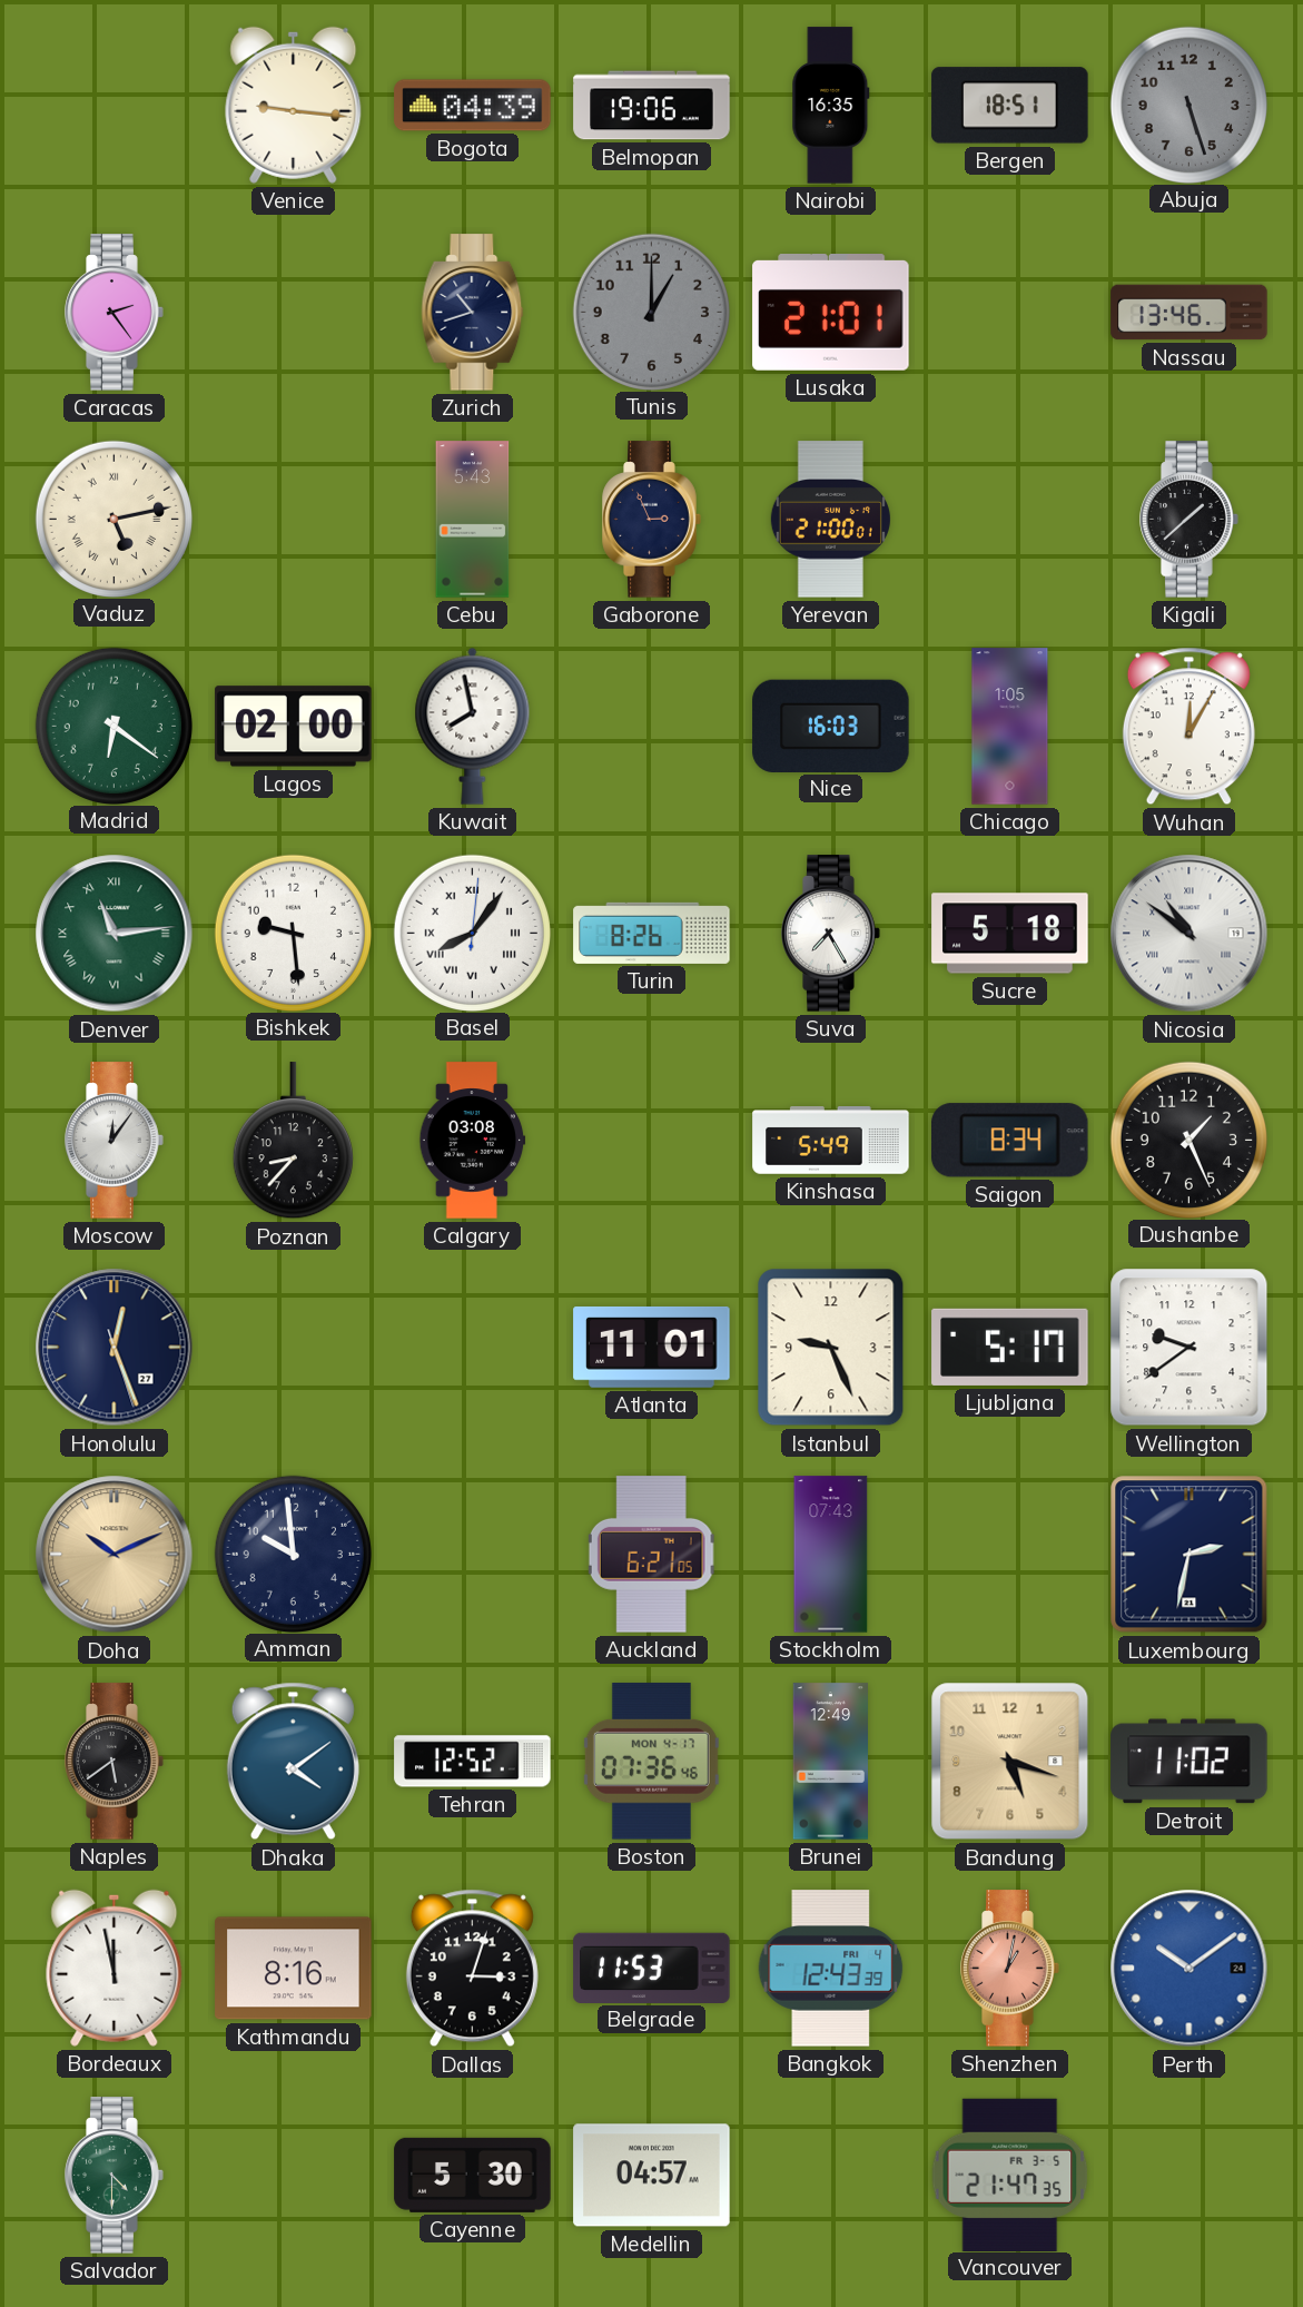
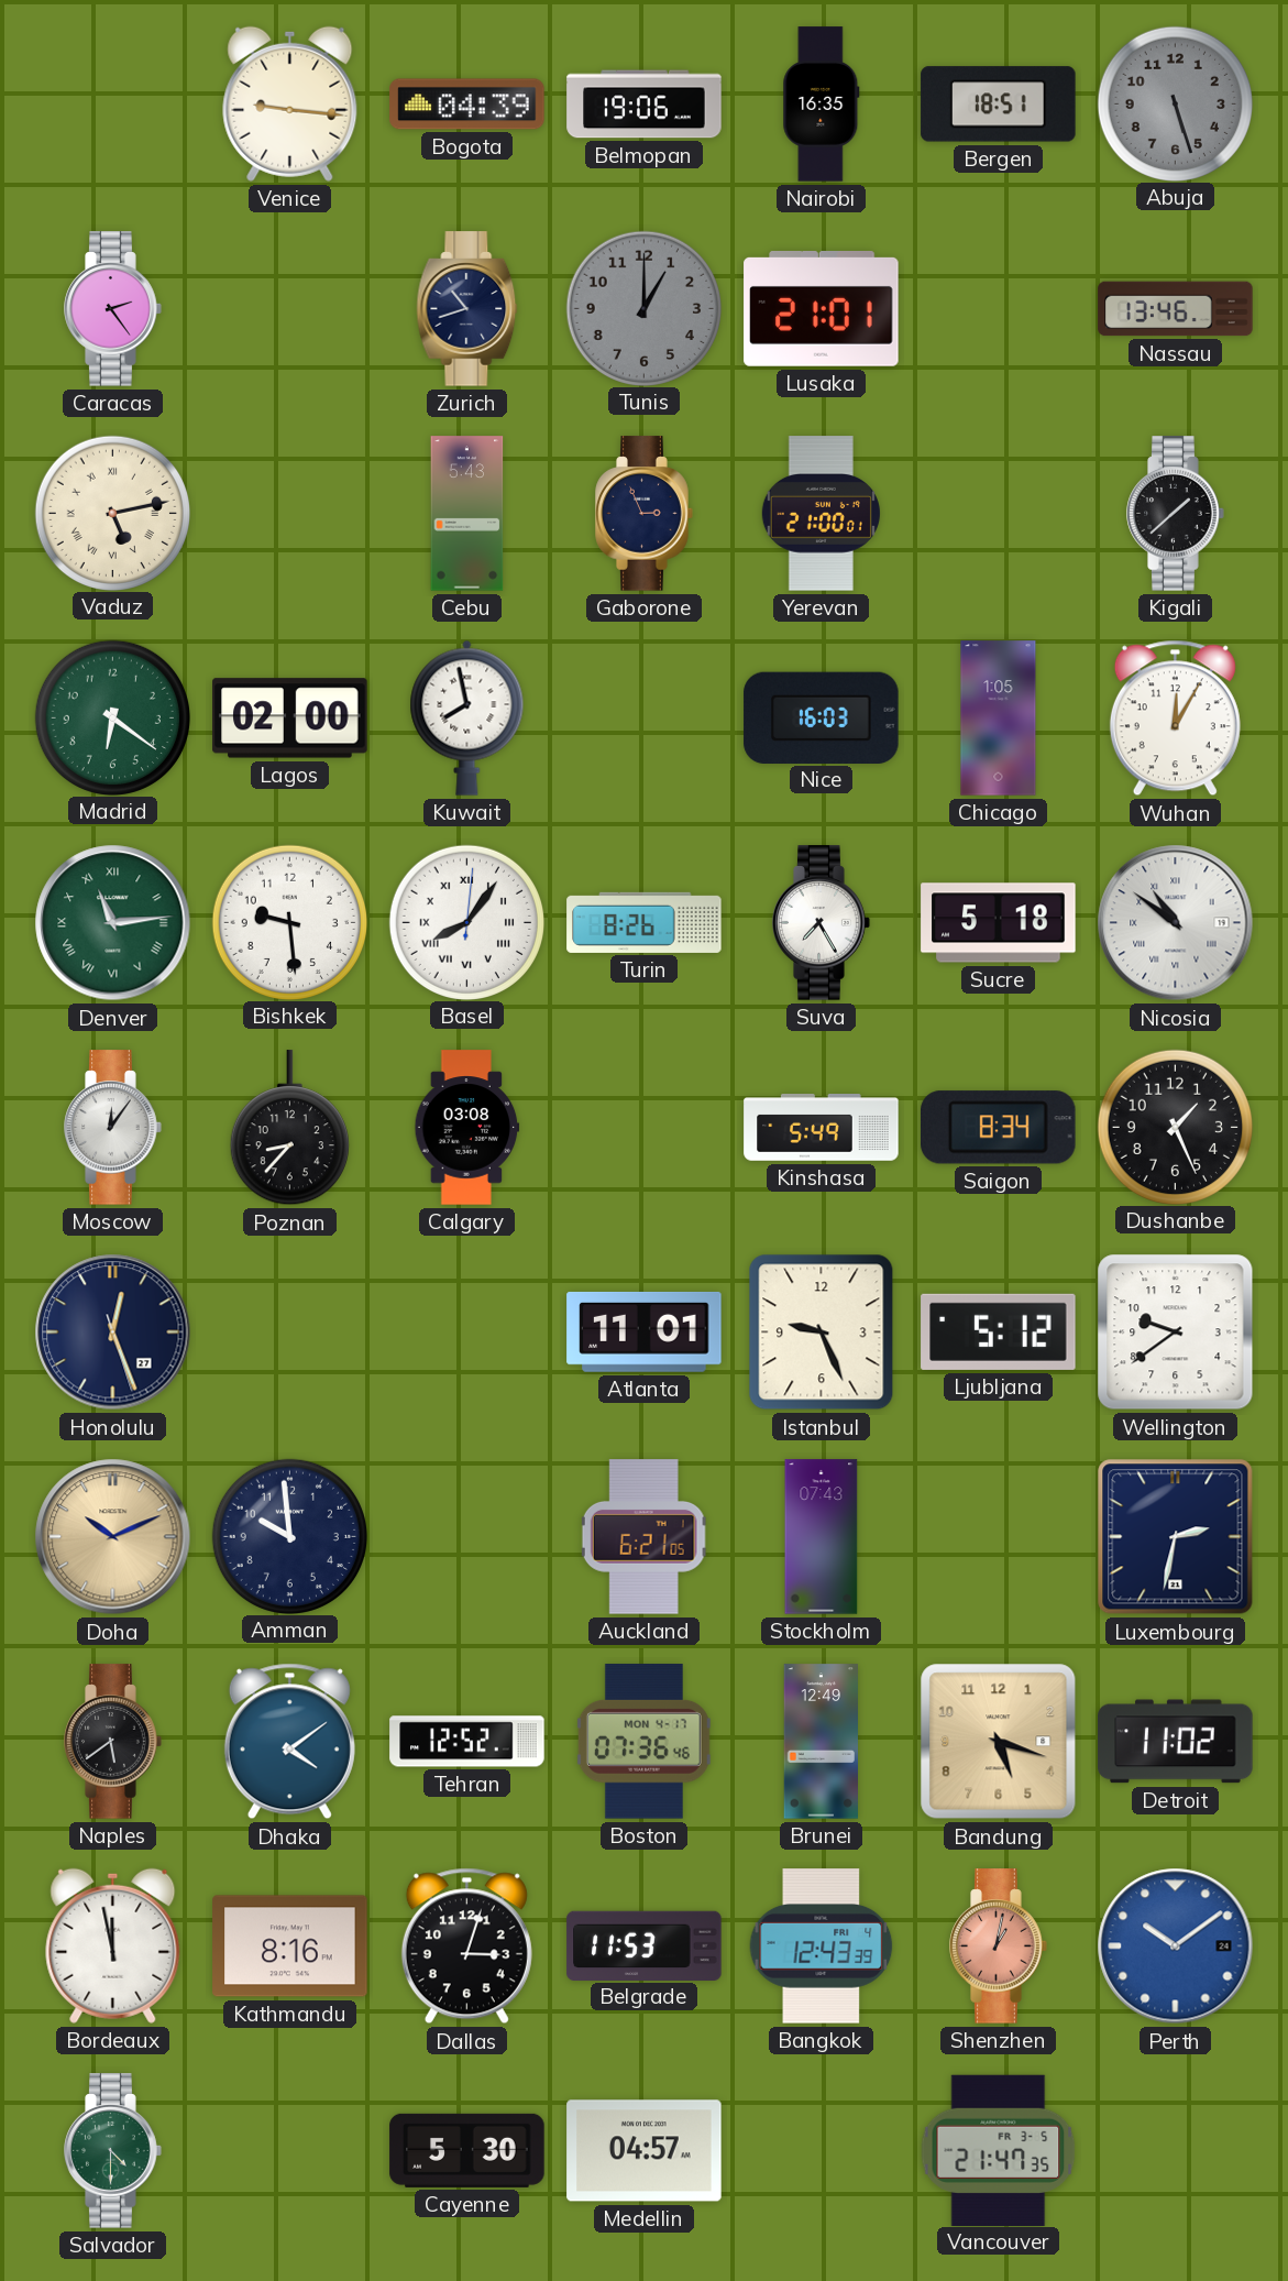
Ljubljana: 5:17 -> 5:12 (999, 1331)
